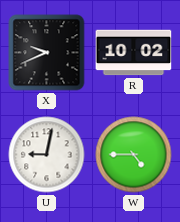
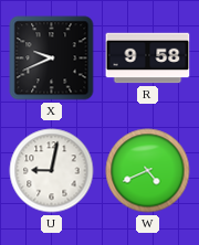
R: 10:02 -> 9:58 (148, 58)
W: 4:45 -> 4:41 (148, 171)
